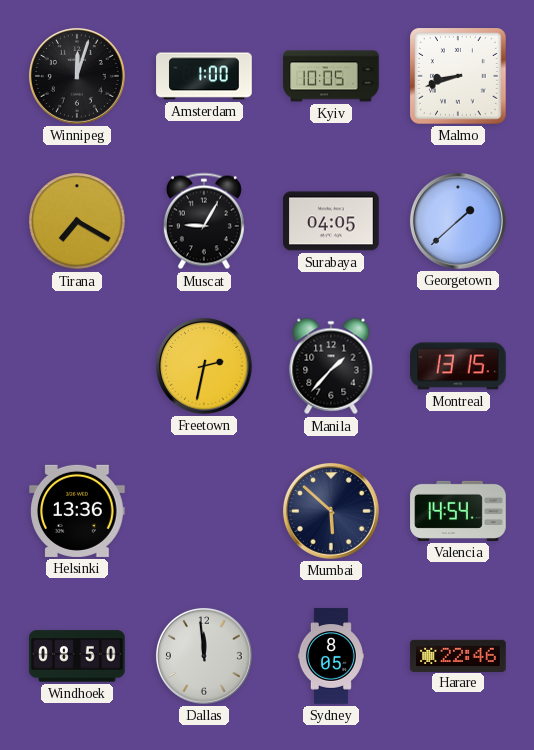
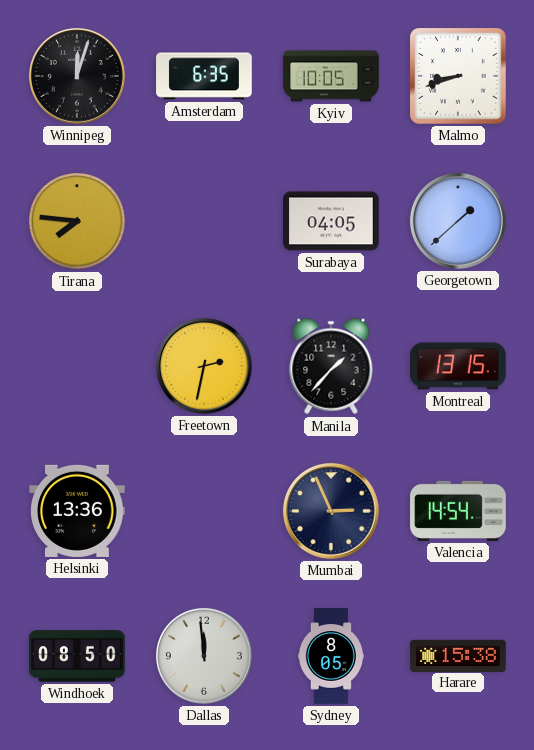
Amsterdam: 1:00 -> 6:35 (204, 76)
Tirana: 7:20 -> 7:46 (77, 221)
Muscat: 9:05 -> none (204, 221)
Mumbai: 5:52 -> 2:56 (331, 511)
Harare: 22:46 -> 15:38 (458, 655)
